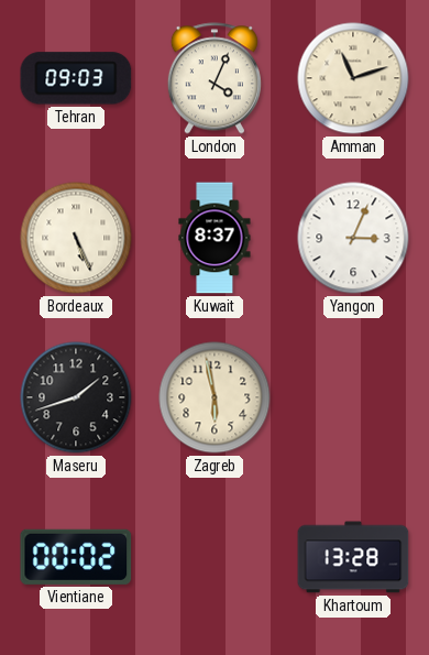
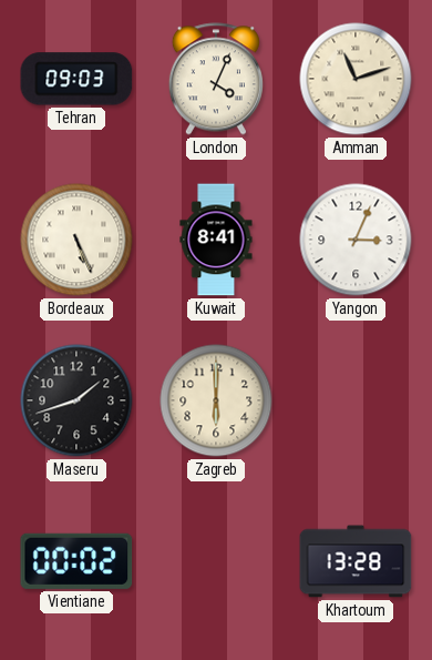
Kuwait: 8:37 -> 8:41 (216, 240)
Zagreb: 5:58 -> 6:00 (216, 400)
